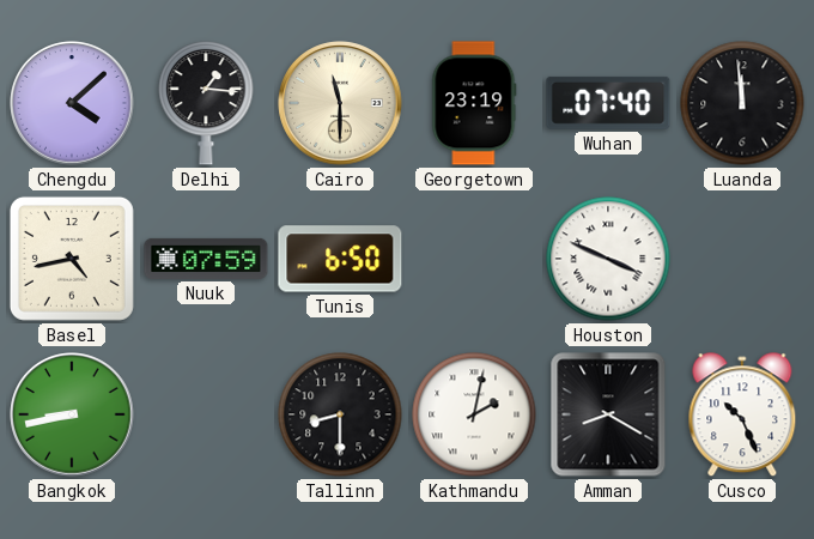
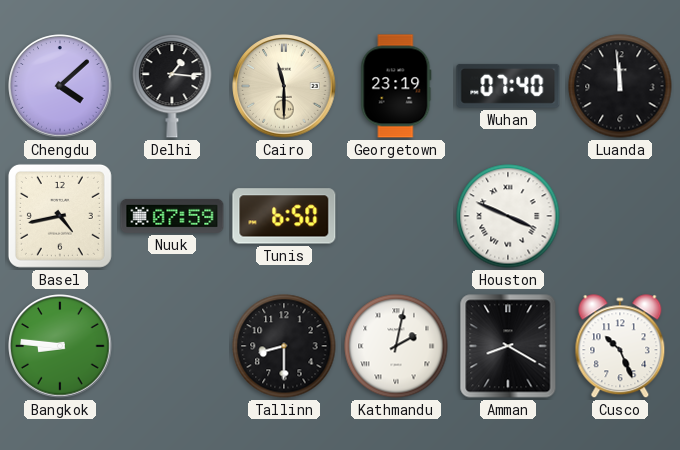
Bangkok: 8:43 -> 8:46 (60, 346)
